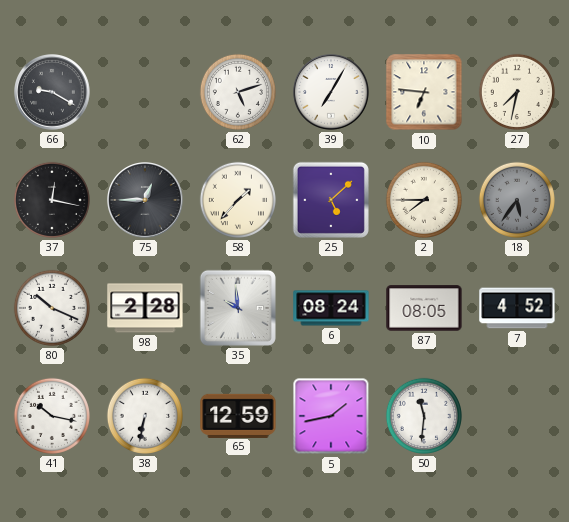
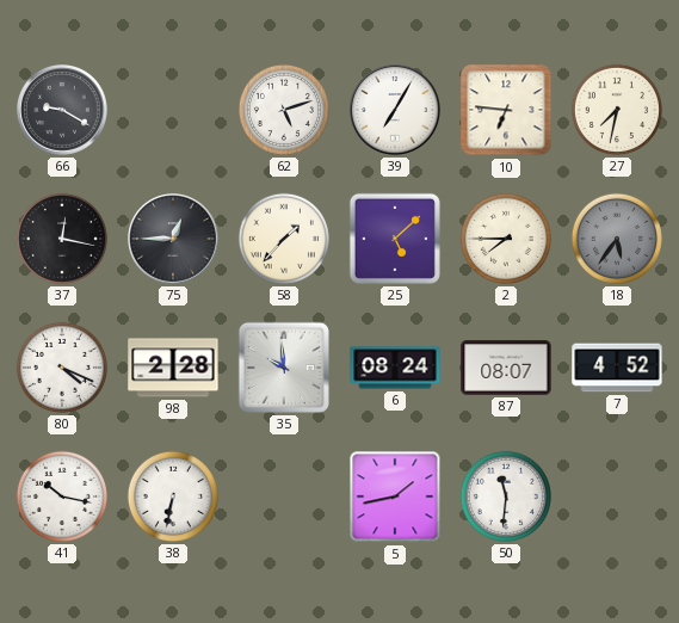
80: 10:19 -> 4:19 (62, 368)
87: 08:05 -> 08:07 (506, 368)
65: 12:59 -> none (238, 415)
